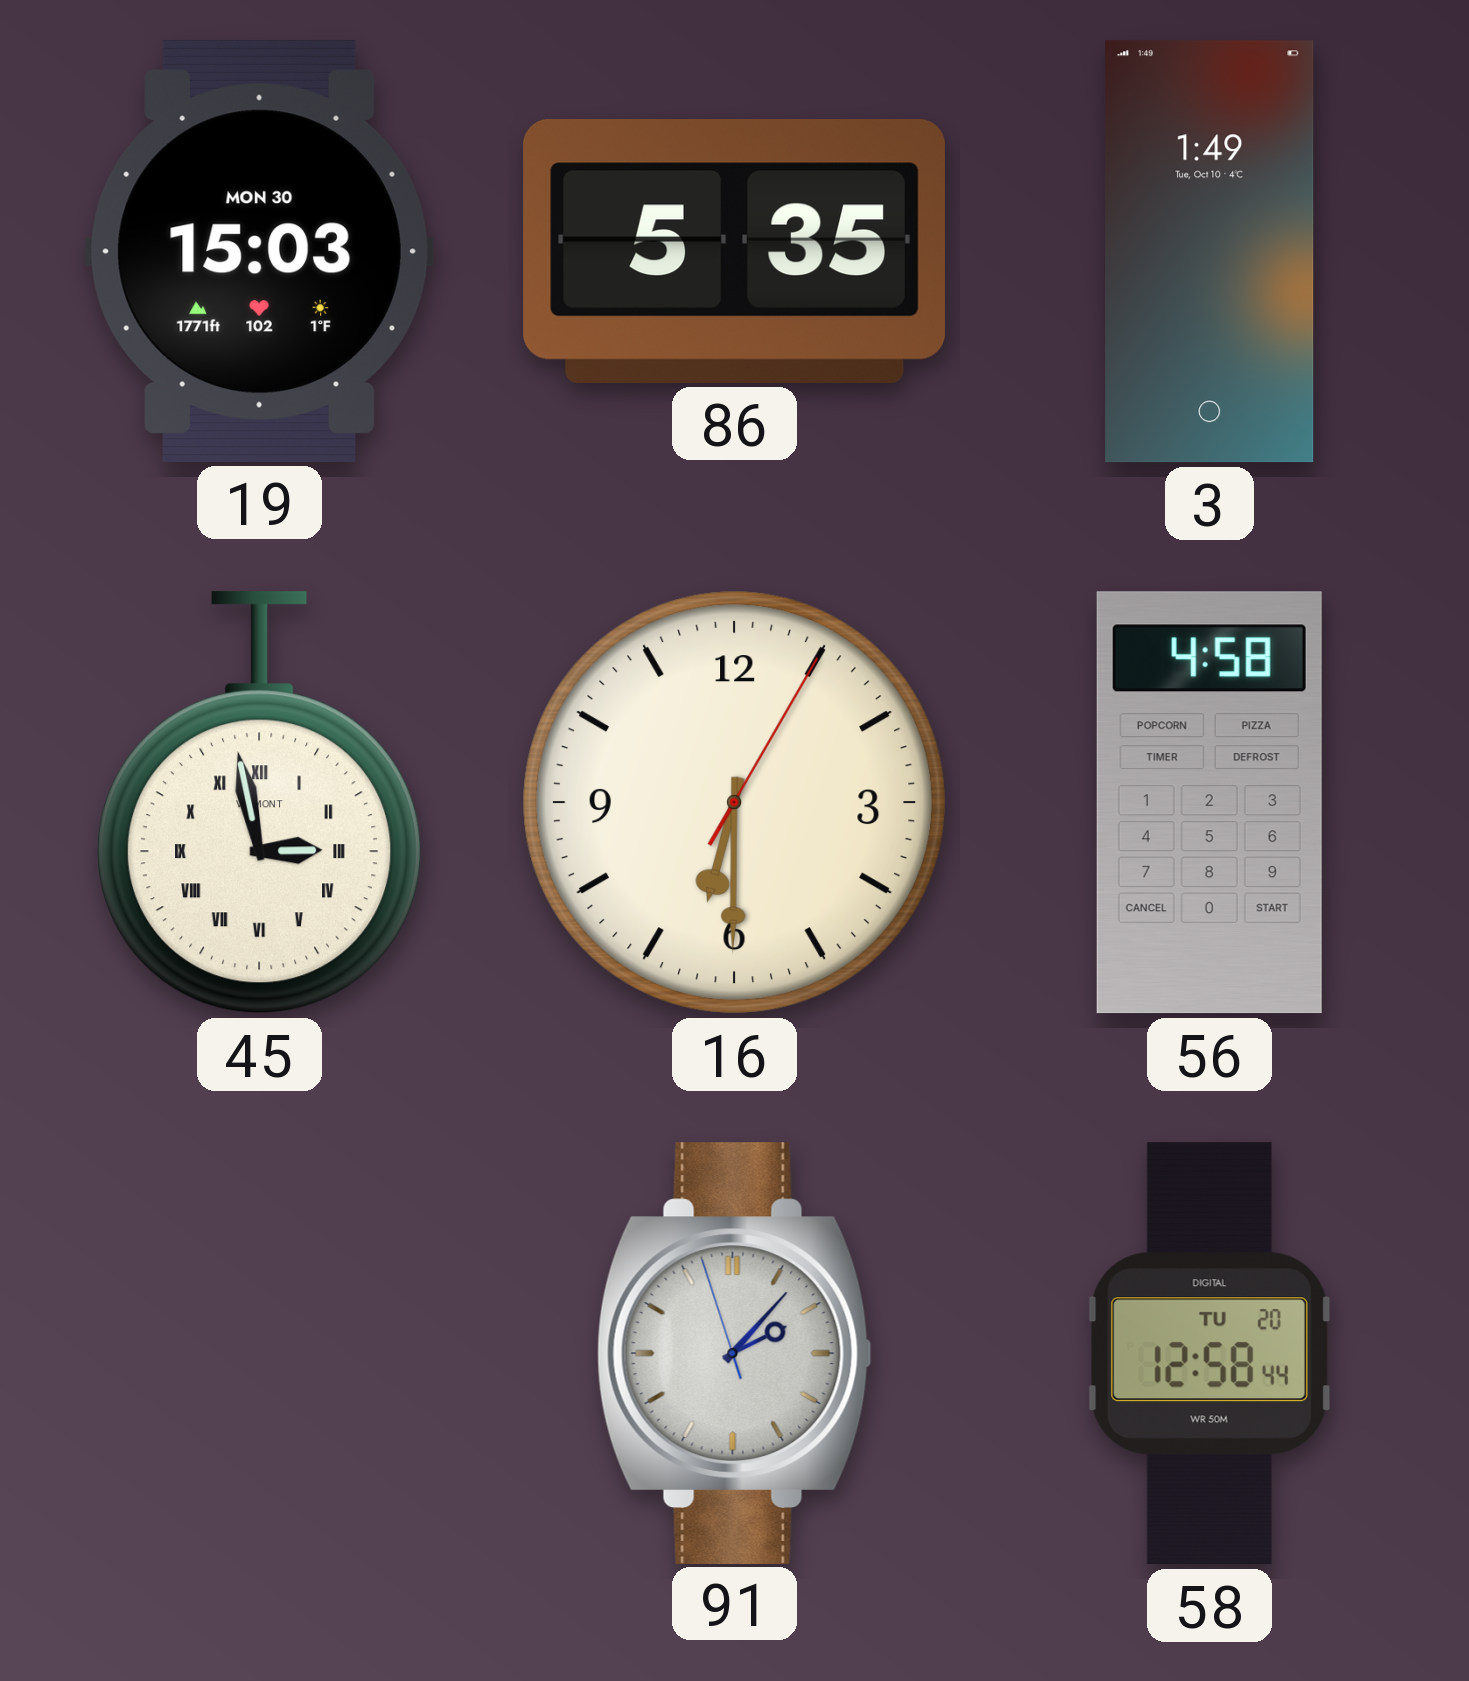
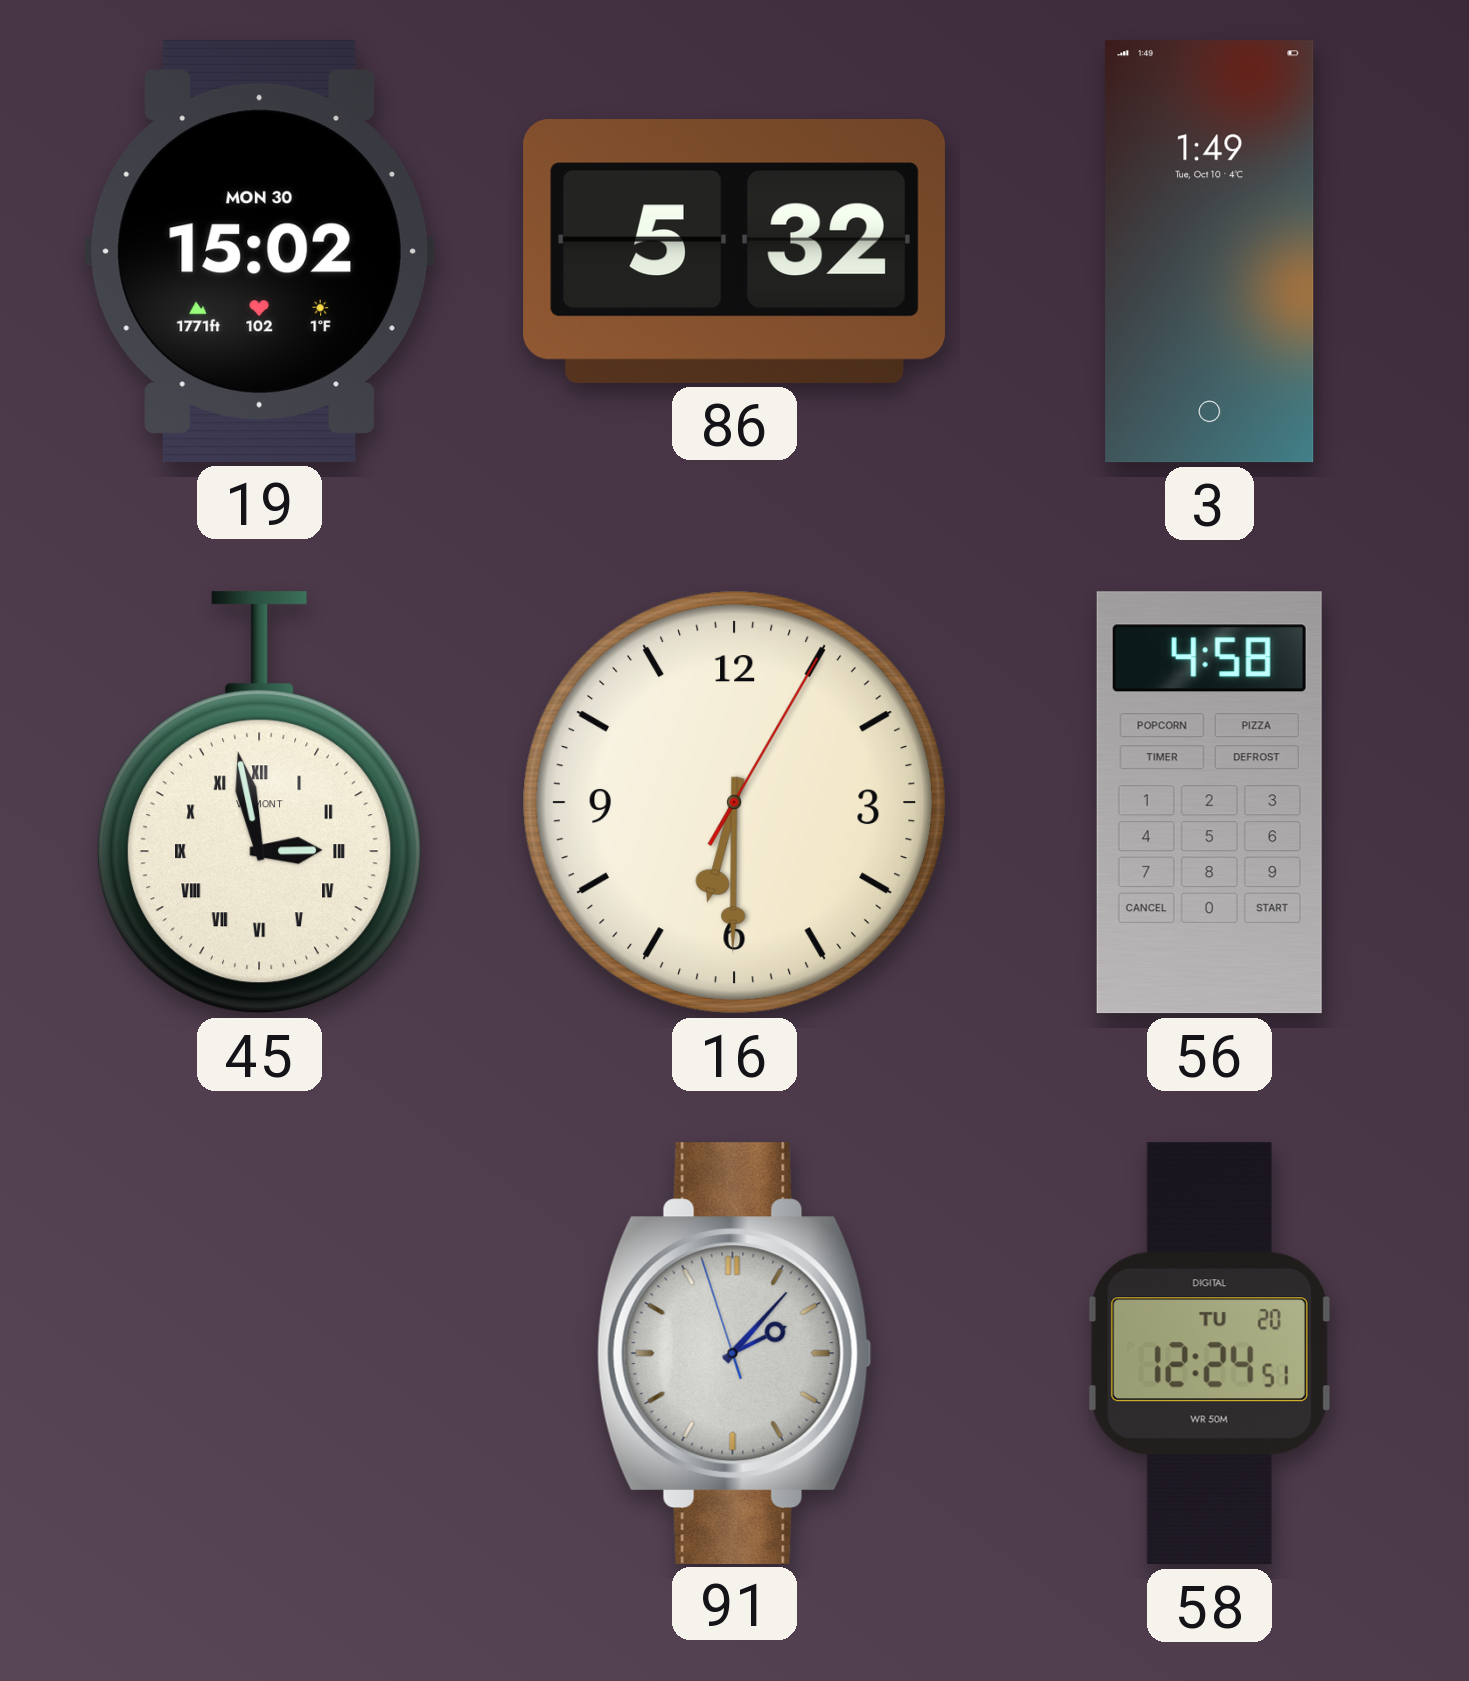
19: 15:03 -> 15:02 (259, 251)
86: 5:35 -> 5:32 (734, 251)
58: 12:58 -> 12:24 (1209, 1354)
